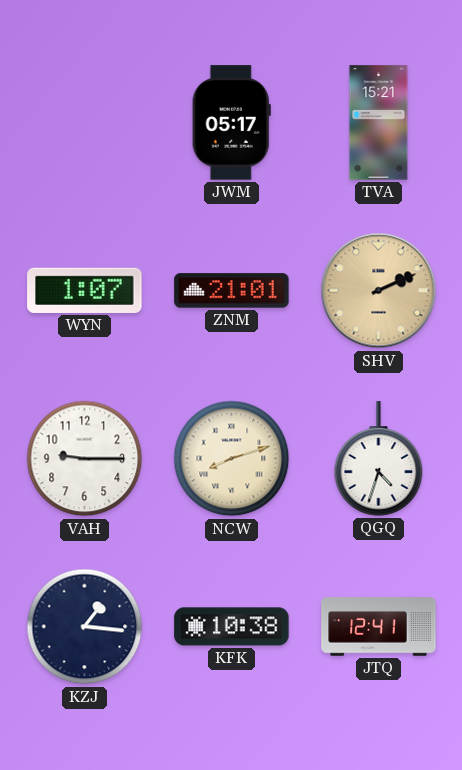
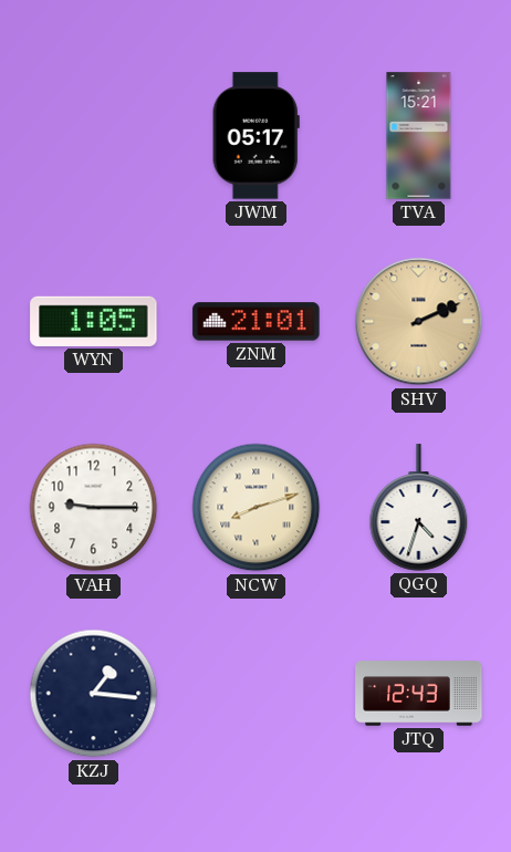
WYN: 1:07 -> 1:05 (94, 321)
KFK: 10:38 -> none (232, 627)
JTQ: 12:41 -> 12:43 (419, 694)
